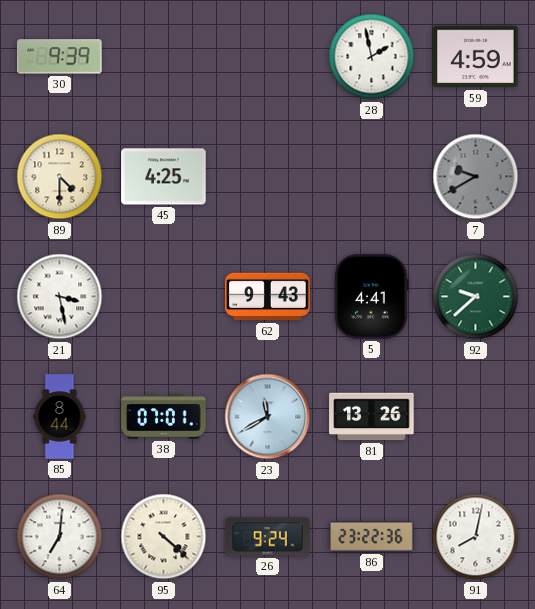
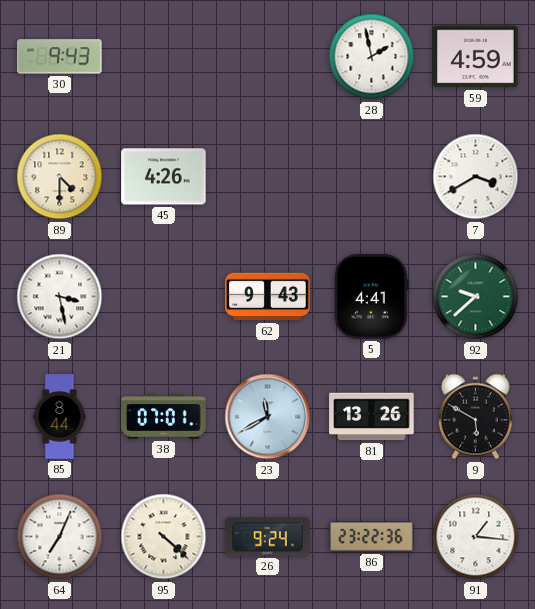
30: 9:39 -> 9:43 (60, 57)
45: 4:25 -> 4:26 (164, 177)
7: 9:40 -> 3:40 (476, 177)
7 dial: grey -> white (476, 177)
9: none -> 5:50 (475, 417)
64: 7:01 -> 7:04 (60, 537)
91: 8:02 -> 1:16 (476, 537)
